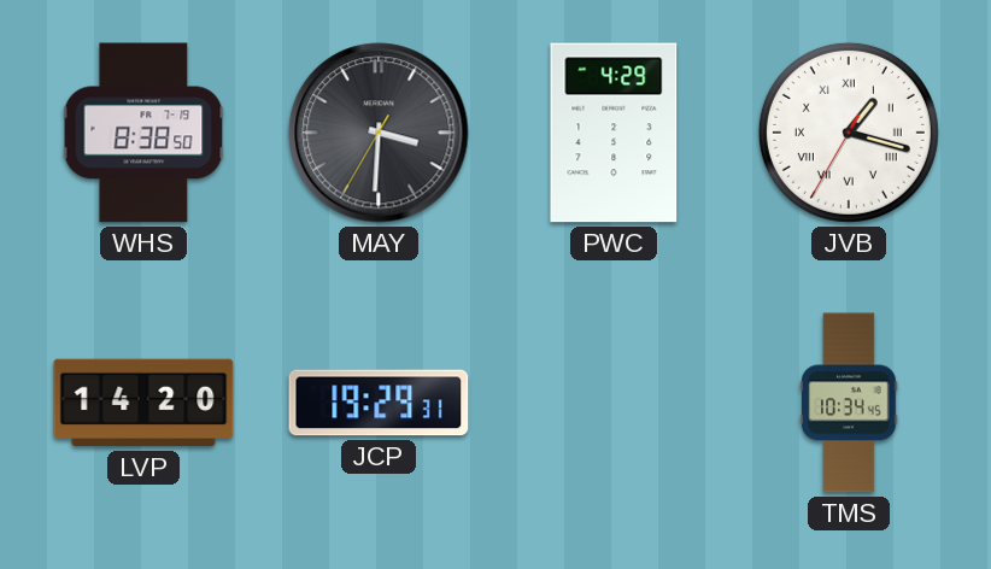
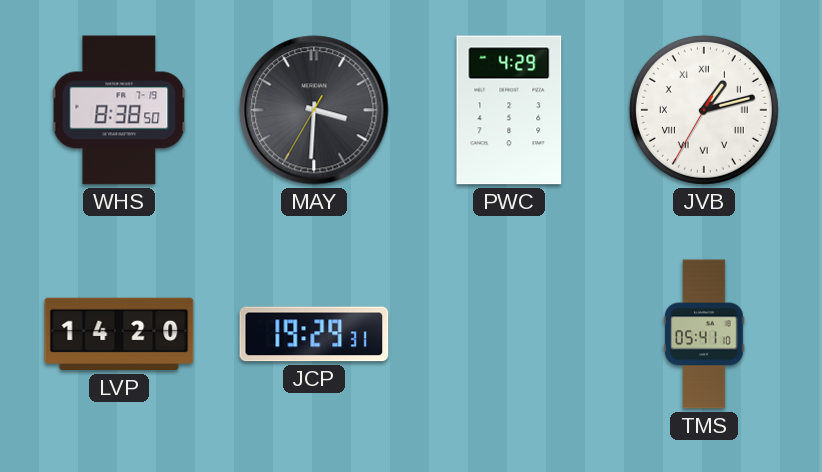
JVB: 1:17 -> 1:12 (704, 110)
TMS: 10:34 -> 05:41 (704, 334)
